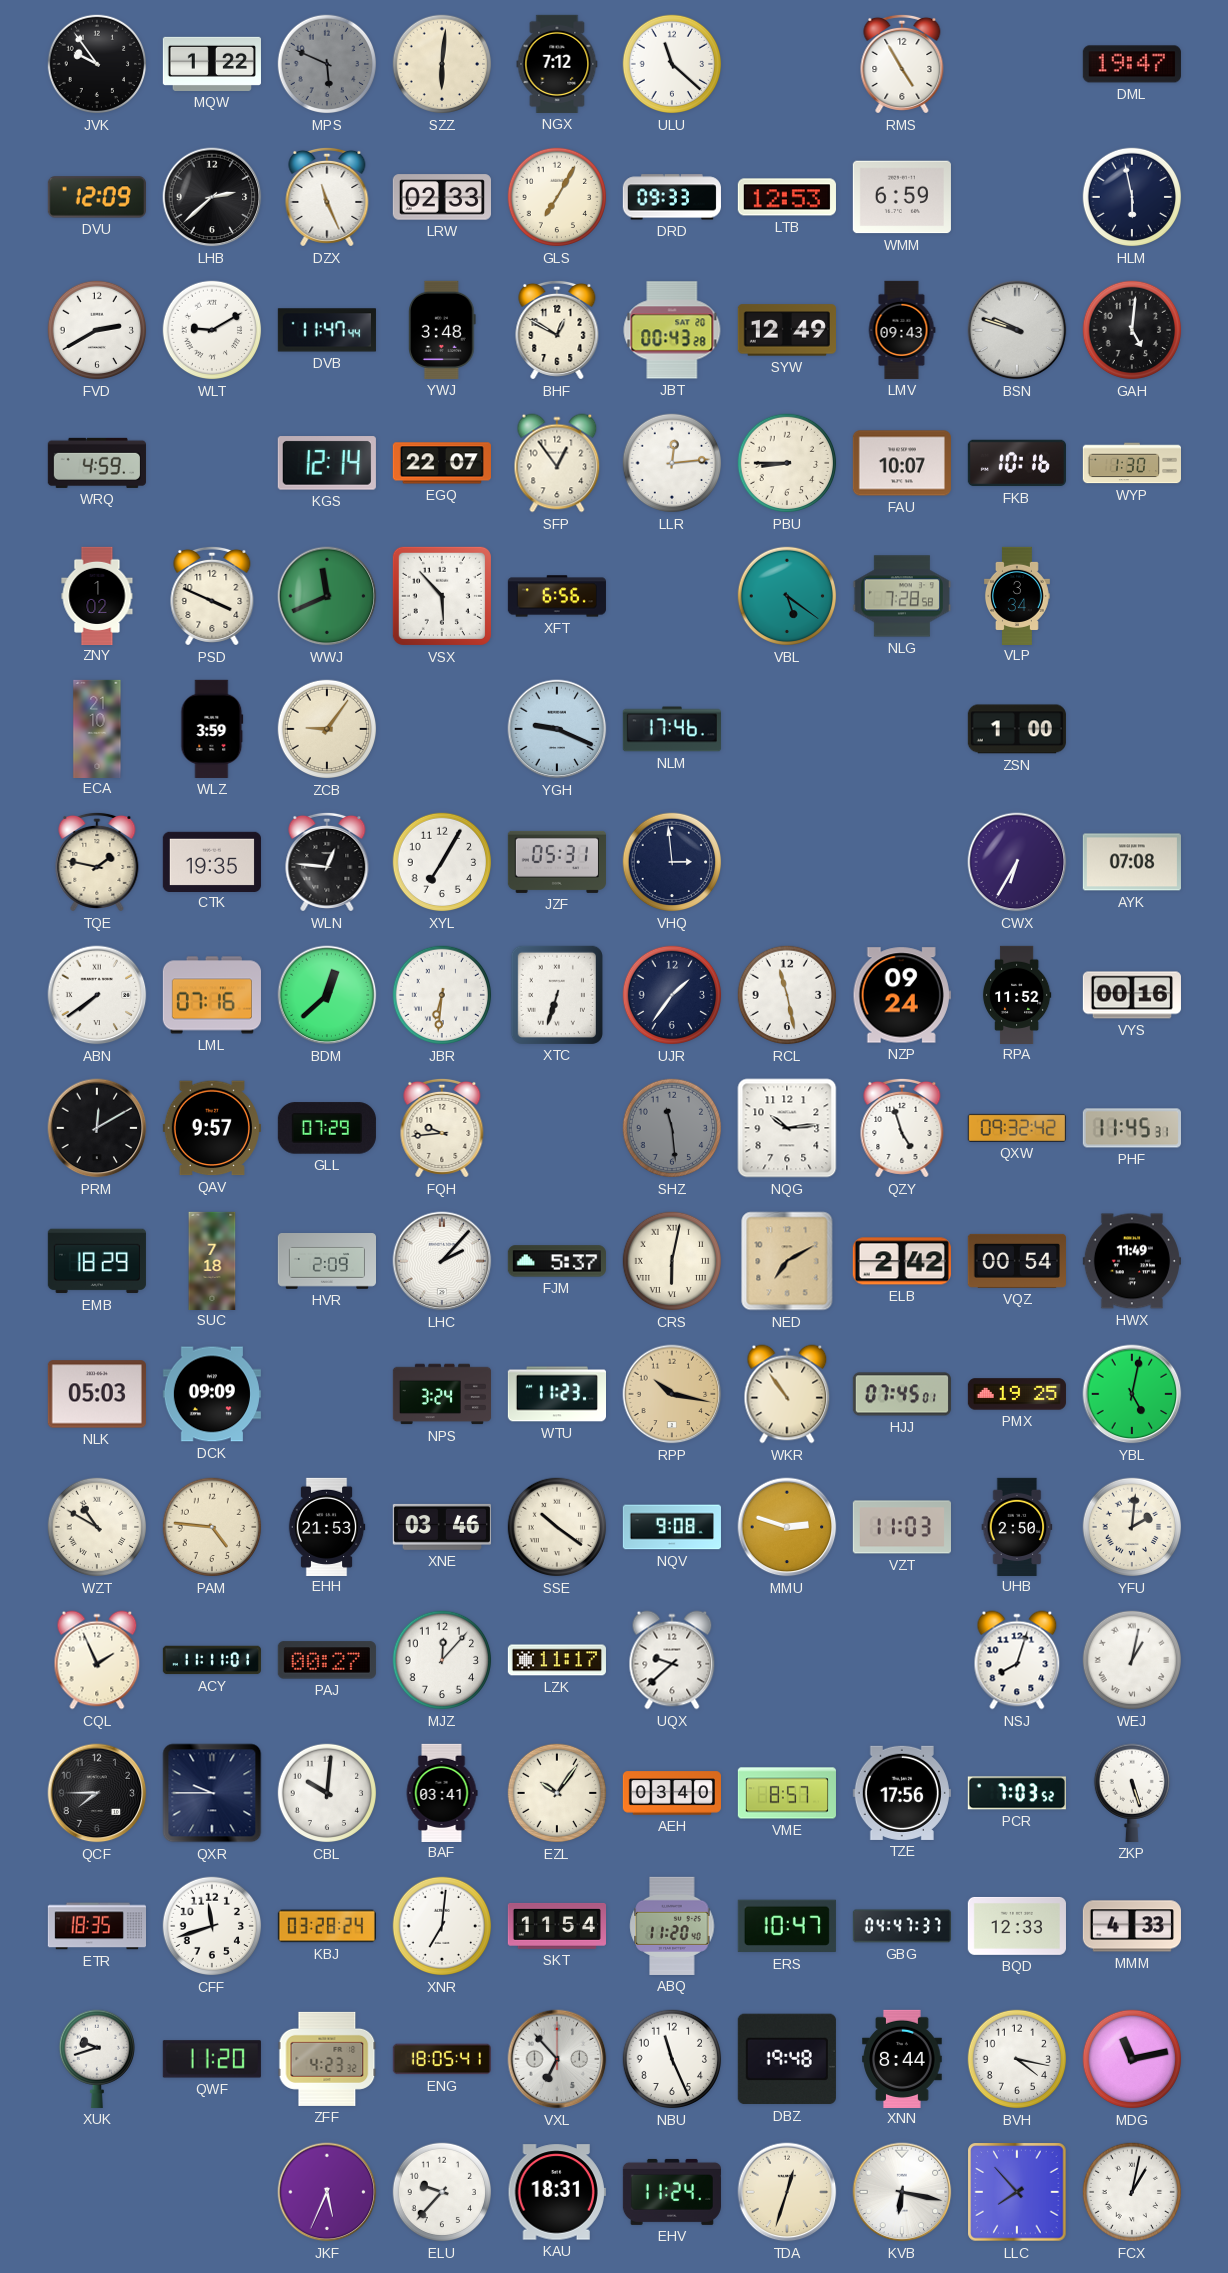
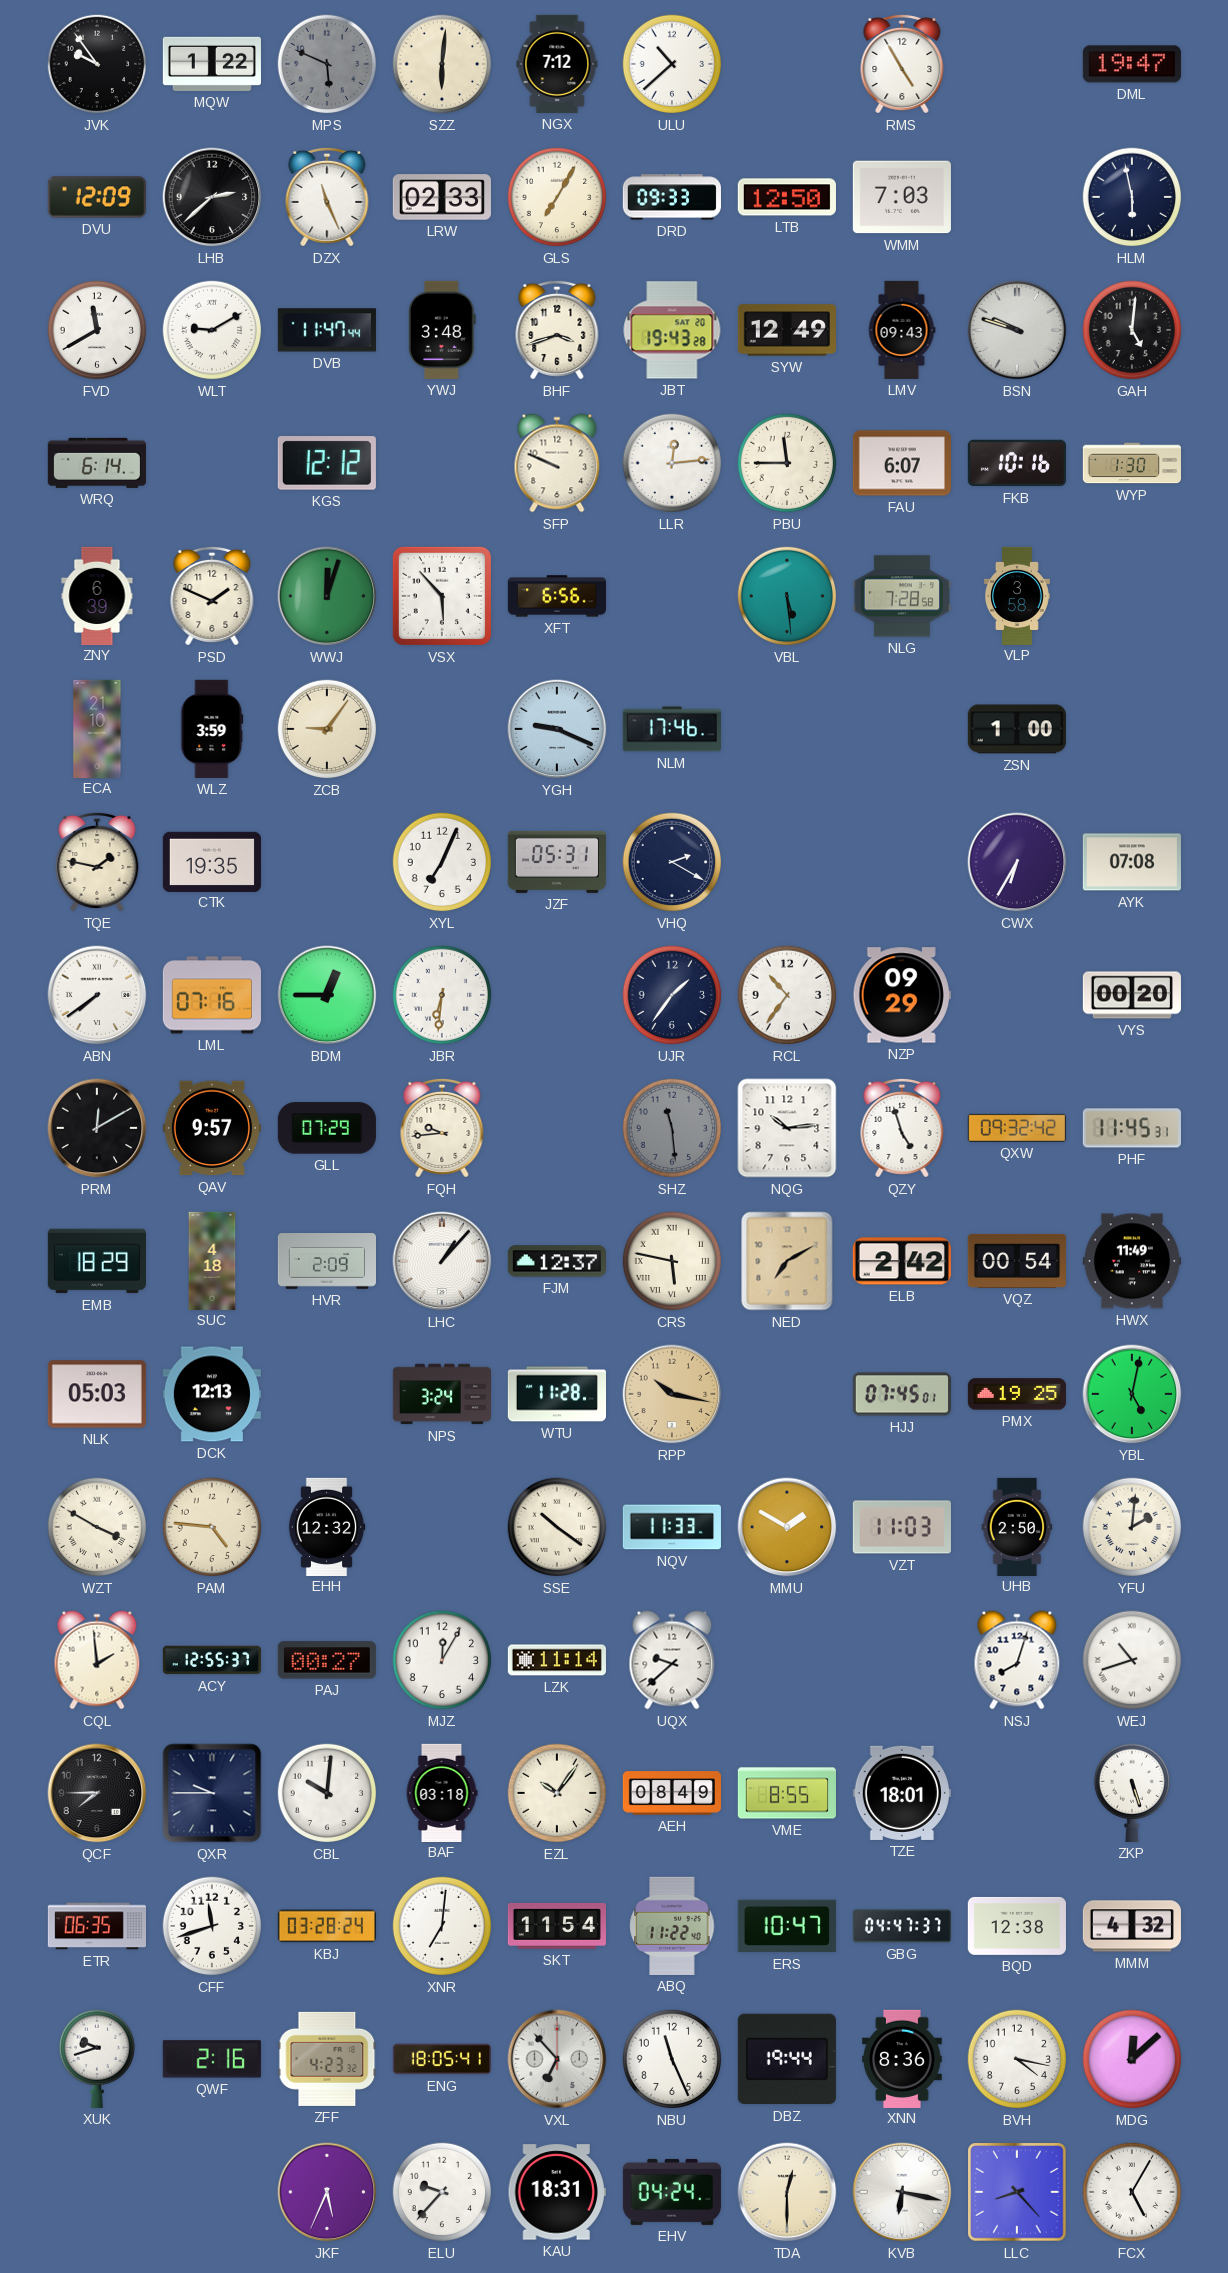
ULU: 11:22 -> 10:38 (672, 64)
LTB: 12:53 -> 12:50 (787, 197)
WMM: 6:59 -> 7:03 (902, 197)
FVD: 2:40 -> 11:40 (97, 330)
BHF: 12:50 -> 3:42 (557, 330)
JBT: 00:43 -> 19:43 (672, 330)
WRQ: 4:59 -> 6:14 (97, 463)
KGS: 12:14 -> 12:12 (327, 463)
EGQ: 22:07 -> none (442, 463)
SFP: 12:54 -> 9:49 (557, 463)
PBU: 8:45 -> 11:45 (787, 463)
FAU: 10:07 -> 6:07 (902, 463)
ZNY: 1:02 -> 6:39 (97, 595)
PSD: 3:49 -> 1:49 (212, 596)
WWJ: 11:41 -> 12:03 (327, 596)
VBL: 5:21 -> 5:29 (787, 596)
VLP: 3:34 -> 3:58 (1017, 595)
WLN: 12:46 -> none (327, 862)
XYL: 7:05 -> 7:04 (442, 862)
VHQ: 2:59 -> 2:20 (672, 862)
BDM: 12:38 -> 12:45 (327, 995)
XTC: 6:33 -> none (557, 995)
RCL: 11:28 -> 10:36 (787, 995)
NZP: 09:24 -> 09:29 (902, 995)
RPA: 11:52 -> none (1017, 994)
VYS: 00:16 -> 00:20 (1132, 995)
SUC: 7:18 -> 4:18 (212, 1260)
LHC: 2:07 -> 1:07 (442, 1261)
FJM: 5:37 -> 12:37 (557, 1261)
CRS: 6:02 -> 5:47 (672, 1261)
DCK: 09:09 -> 12:13 (212, 1394)
WTU: 11:23 -> 11:28 (556, 1394)
WKR: 10:54 -> none (787, 1394)
WZT: 10:50 -> 3:50 (97, 1527)
EHH: 21:53 -> 12:32 (327, 1526)
XNE: 03:46 -> none (442, 1527)
NQV: 9:08 -> 11:33 (672, 1527)
MMU: 2:48 -> 1:50 (787, 1527)
CQL: 1:56 -> 1:59 (97, 1660)
ACY: 11:11 -> 12:55 (212, 1660)
MJZ: 12:07 -> 12:05 (442, 1660)
LZK: 11:17 -> 11:14 (557, 1660)
WEJ: 1:02 -> 10:42 (1132, 1660)
BAF: 03:41 -> 03:18 (442, 1792)
AEH: 03:40 -> 08:49 (671, 1793)
VME: 8:57 -> 8:55 (786, 1793)
TZE: 17:56 -> 18:01 (902, 1793)
PCR: 7:03 -> none (1017, 1793)
ETR: 18:35 -> 06:35 (96, 1926)
ABQ: 11:20 -> 11:22 (672, 1926)
BQD: 12:33 -> 12:38 (1017, 1926)
MMM: 4:33 -> 4:32 (1132, 1926)
QWF: 11:20 -> 2:16 (212, 2059)
DBZ: 19:48 -> 19:44 (787, 2059)
XNN: 8:44 -> 8:36 (902, 2058)
MDG: 11:13 -> 12:08 (1132, 2059)
EHV: 11:24 -> 04:24 (672, 2192)
TDA: 12:33 -> 12:30 (787, 2192)
LLC: 7:53 -> 8:23 (1017, 2192)
FCX: 1:02 -> 5:05 (1132, 2192)
